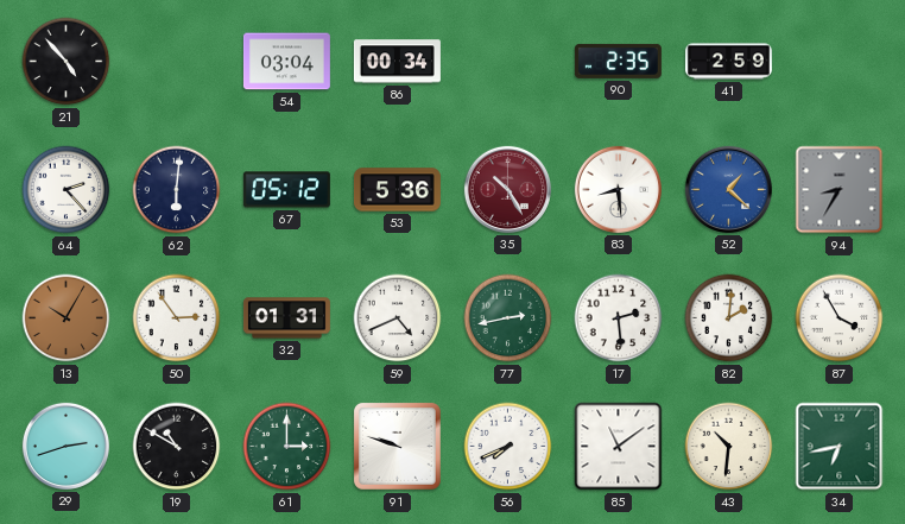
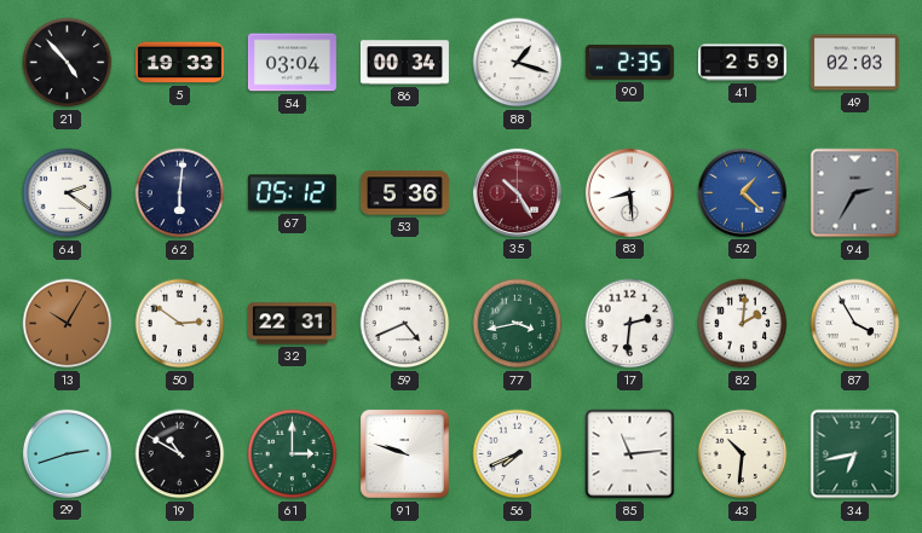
5: none -> 19:33 (179, 63)
88: none -> 1:18 (518, 63)
49: none -> 02:03 (854, 63)
64: 2:23 -> 2:21 (68, 193)
94: 8:35 -> 2:35 (855, 193)
50: 2:54 -> 2:51 (180, 324)
32: 01:31 -> 22:31 (292, 324)
77: 2:43 -> 3:43 (518, 324)
17: 2:29 -> 2:31 (630, 324)
85: 11:09 -> 11:14 (630, 454)
